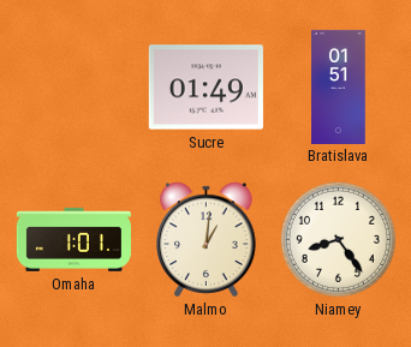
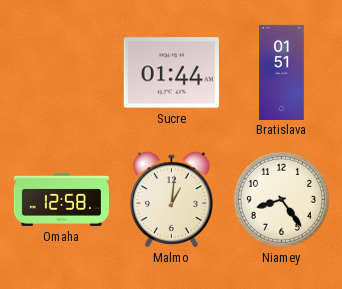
Sucre: 01:49 -> 01:44 (171, 73)
Omaha: 1:01 -> 12:58 (61, 199)
